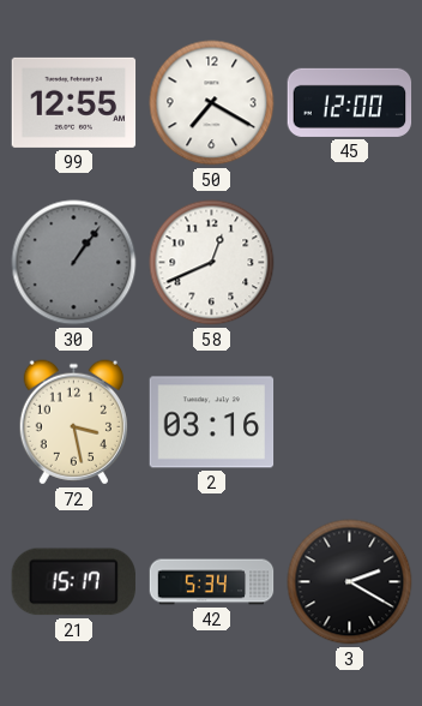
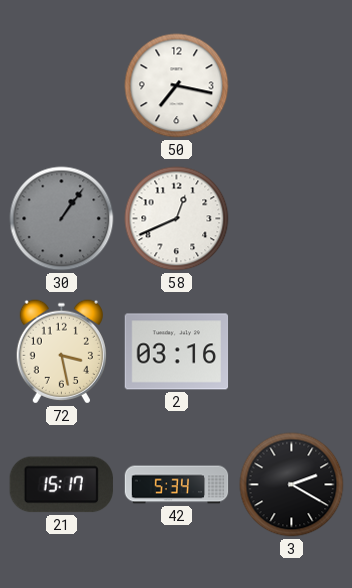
99: 12:55 -> none (74, 102)
50: 7:20 -> 7:17 (177, 86)
45: 12:00 -> none (350, 102)
